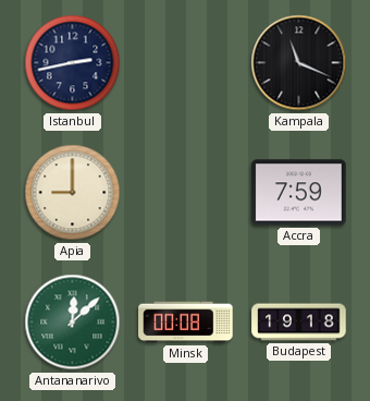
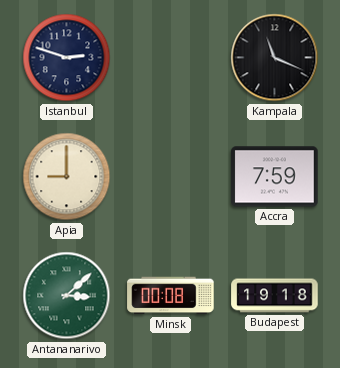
Istanbul: 2:43 -> 2:48 (67, 58)
Antananarivo: 12:08 -> 3:08 (67, 296)
